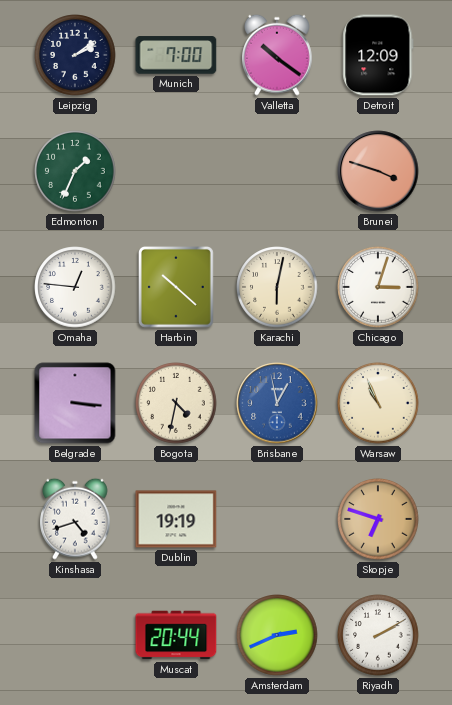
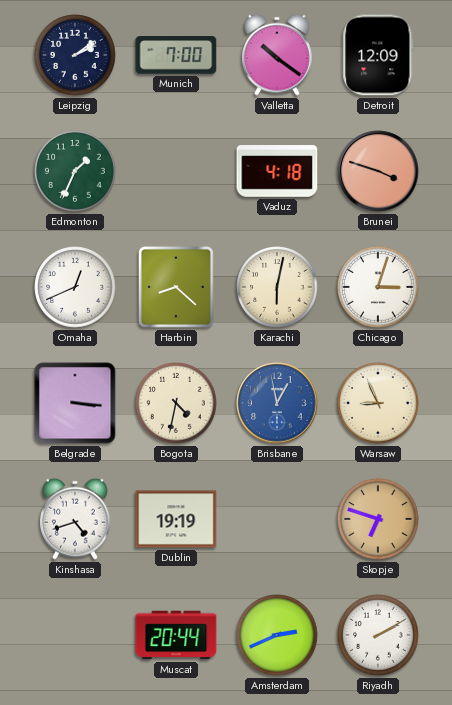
Vaduz: none -> 4:18 (277, 171)
Omaha: 12:46 -> 12:41 (75, 287)
Harbin: 10:22 -> 8:22 (176, 287)
Warsaw: 10:56 -> 8:56 (378, 403)
